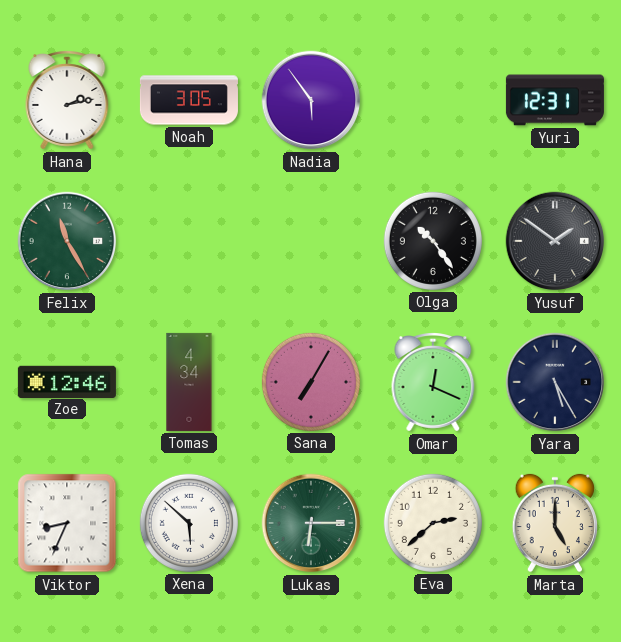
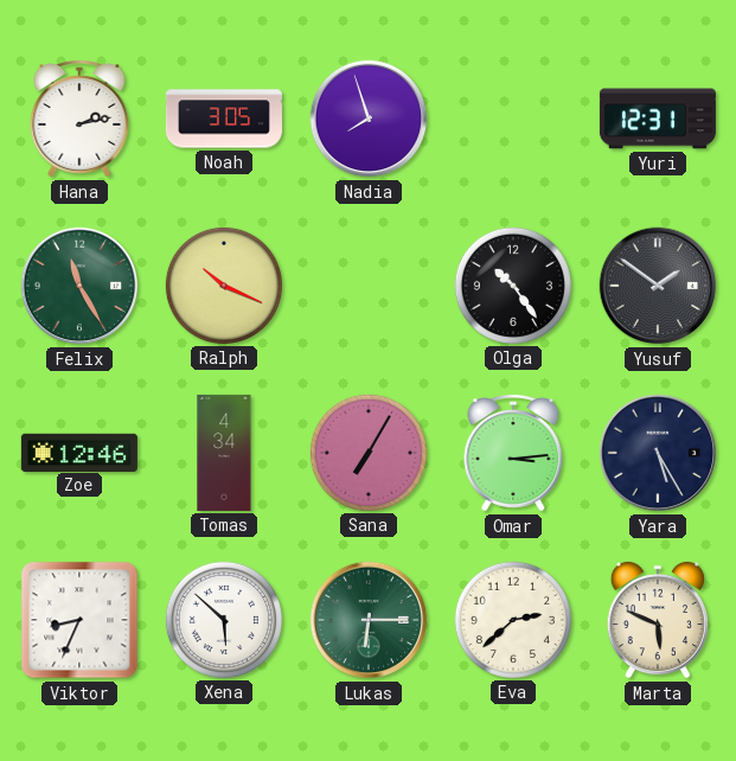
Nadia: 5:54 -> 7:57 (369, 119)
Ralph: none -> 10:19 (224, 286)
Omar: 12:19 -> 3:14 (513, 454)
Marta: 5:00 -> 5:49 (657, 620)
